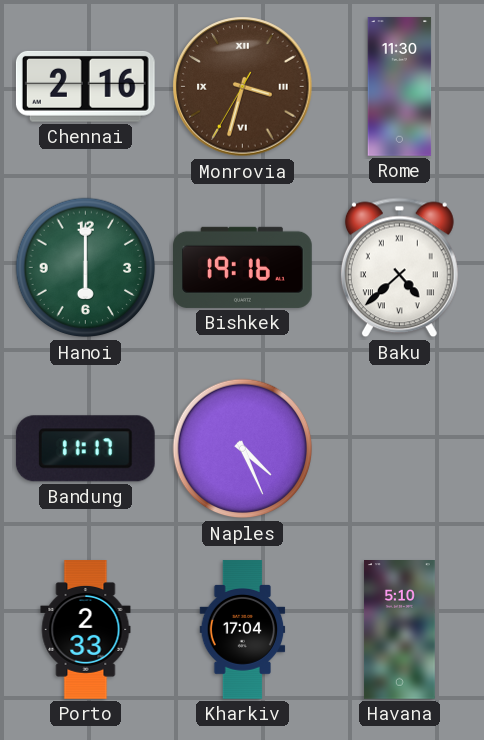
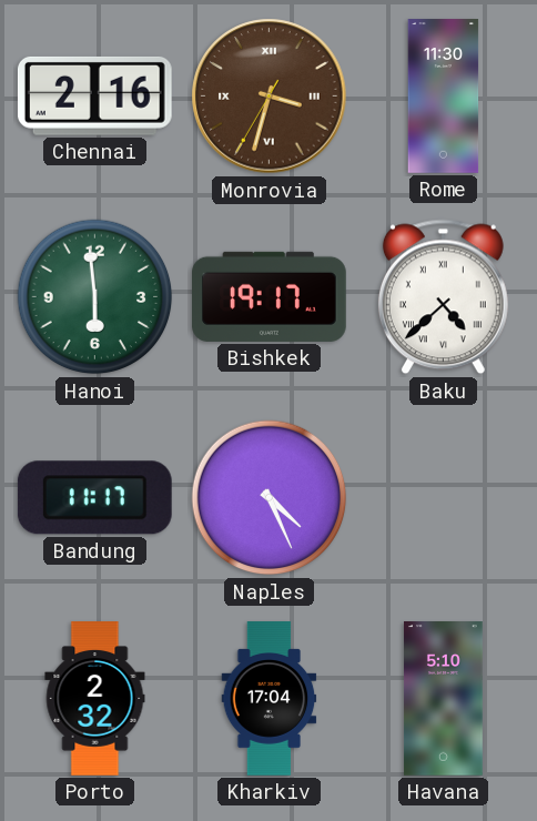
Hanoi: 6:00 -> 5:59 (95, 297)
Bishkek: 19:16 -> 19:17 (270, 296)
Porto: 2:33 -> 2:32 (95, 699)
